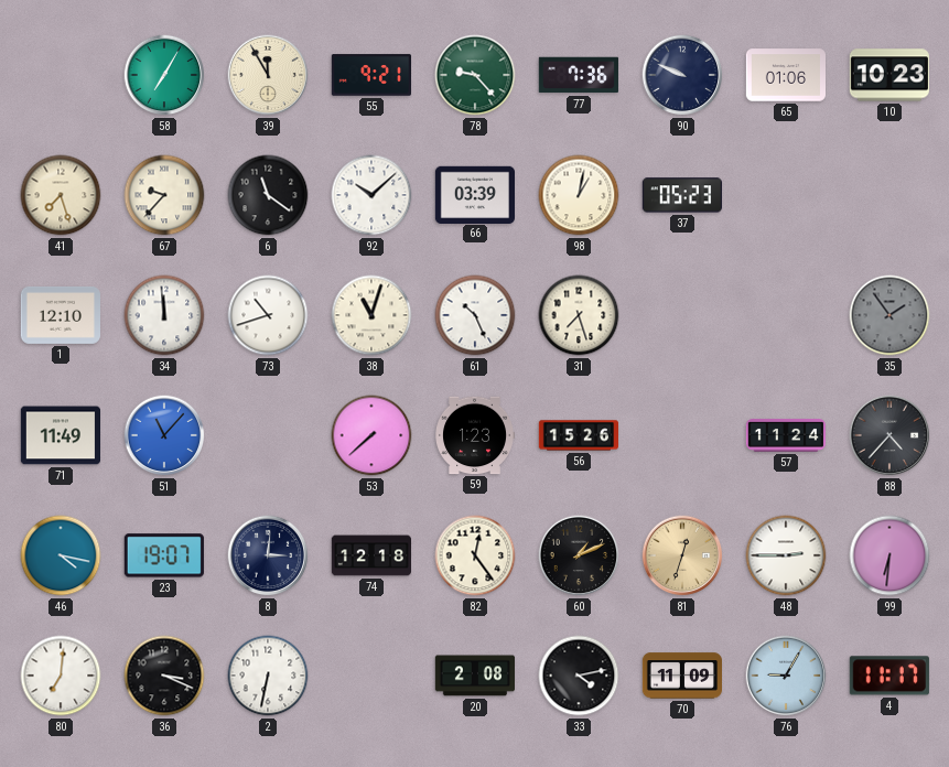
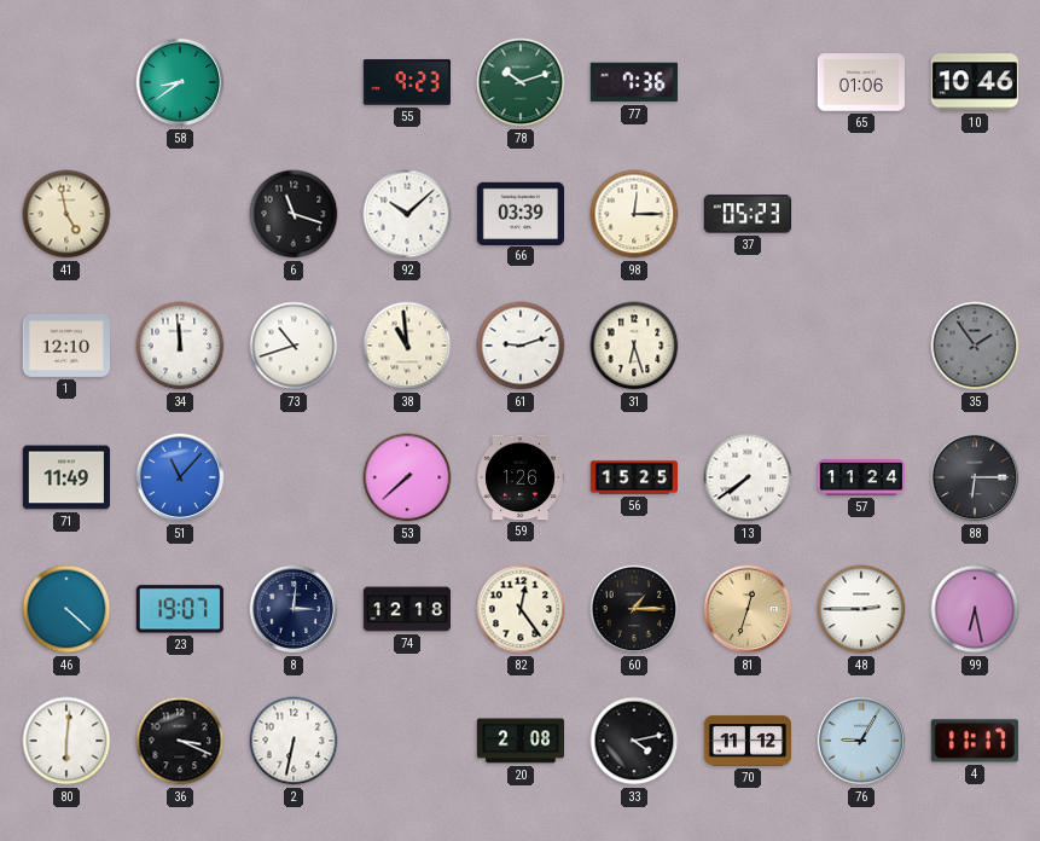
58: 7:05 -> 8:39 (180, 82)
39: 11:55 -> none (268, 75)
55: 9:21 -> 9:23 (406, 82)
78: 9:23 -> 10:12 (521, 82)
90: 9:49 -> none (682, 75)
10: 10:23 -> 10:46 (975, 82)
41: 7:27 -> 4:58 (66, 214)
67: 9:37 -> none (164, 195)
6: 11:21 -> 11:18 (294, 214)
98: 1:02 -> 12:15 (634, 214)
38: 11:03 -> 10:59 (407, 346)
61: 10:26 -> 9:12 (521, 346)
31: 7:27 -> 6:27 (634, 346)
59: 1:23 -> 1:26 (521, 477)
56: 15:26 -> 15:25 (633, 477)
13: none -> 7:39 (748, 477)
88: 4:37 -> 6:15 (975, 477)
46: 4:17 -> 4:22 (66, 609)
60: 1:11 -> 1:15 (634, 609)
99: 6:31 -> 6:28 (975, 609)
80: 7:01 -> 6:01 (66, 741)
70: 11:09 -> 11:12 (746, 741)
